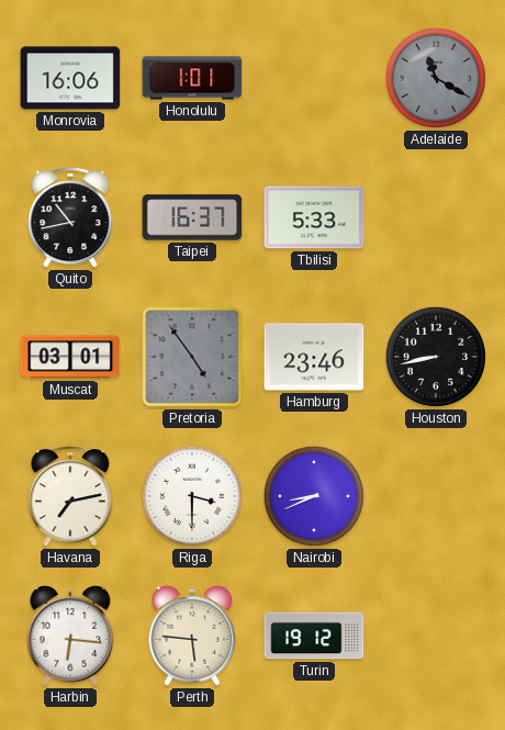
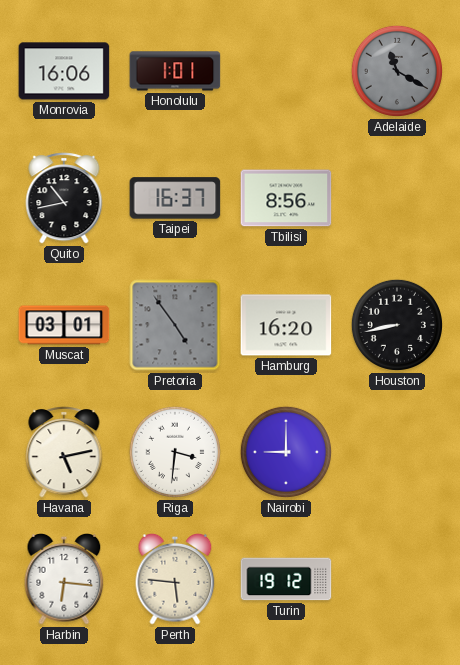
Tbilisi: 5:33 -> 8:56 (286, 198)
Hamburg: 23:46 -> 16:20 (286, 325)
Havana: 7:13 -> 5:13 (64, 452)
Riga: 3:30 -> 3:31 (175, 452)
Nairobi: 8:41 -> 9:00 (286, 452)
